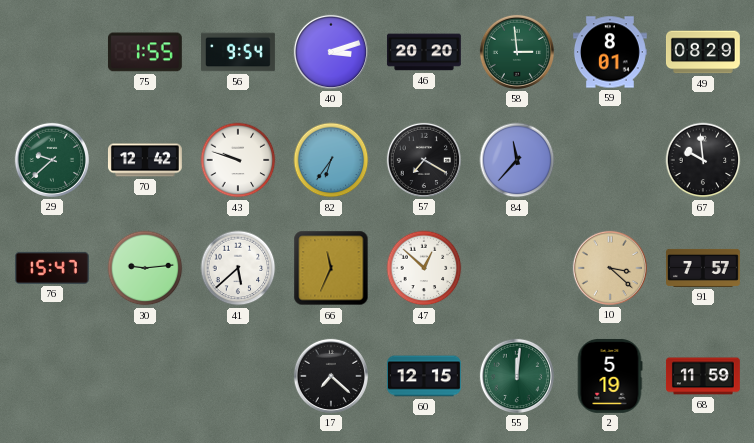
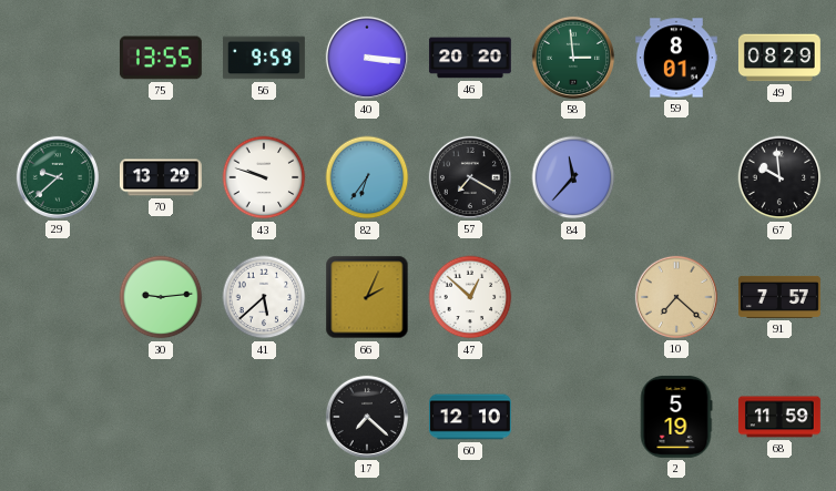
75: 1:55 -> 13:55 (161, 58)
56: 9:54 -> 9:59 (265, 58)
40: 3:12 -> 3:16 (367, 58)
70: 12:42 -> 13:29 (161, 177)
76: 15:47 -> none (52, 268)
66: 11:34 -> 2:04 (367, 297)
10: 3:22 -> 7:22 (676, 297)
60: 12:15 -> 12:10 (470, 417)
55: 12:01 -> none (517, 376)
